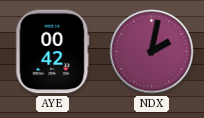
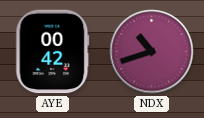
NDX: 2:02 -> 10:42 (152, 52)
